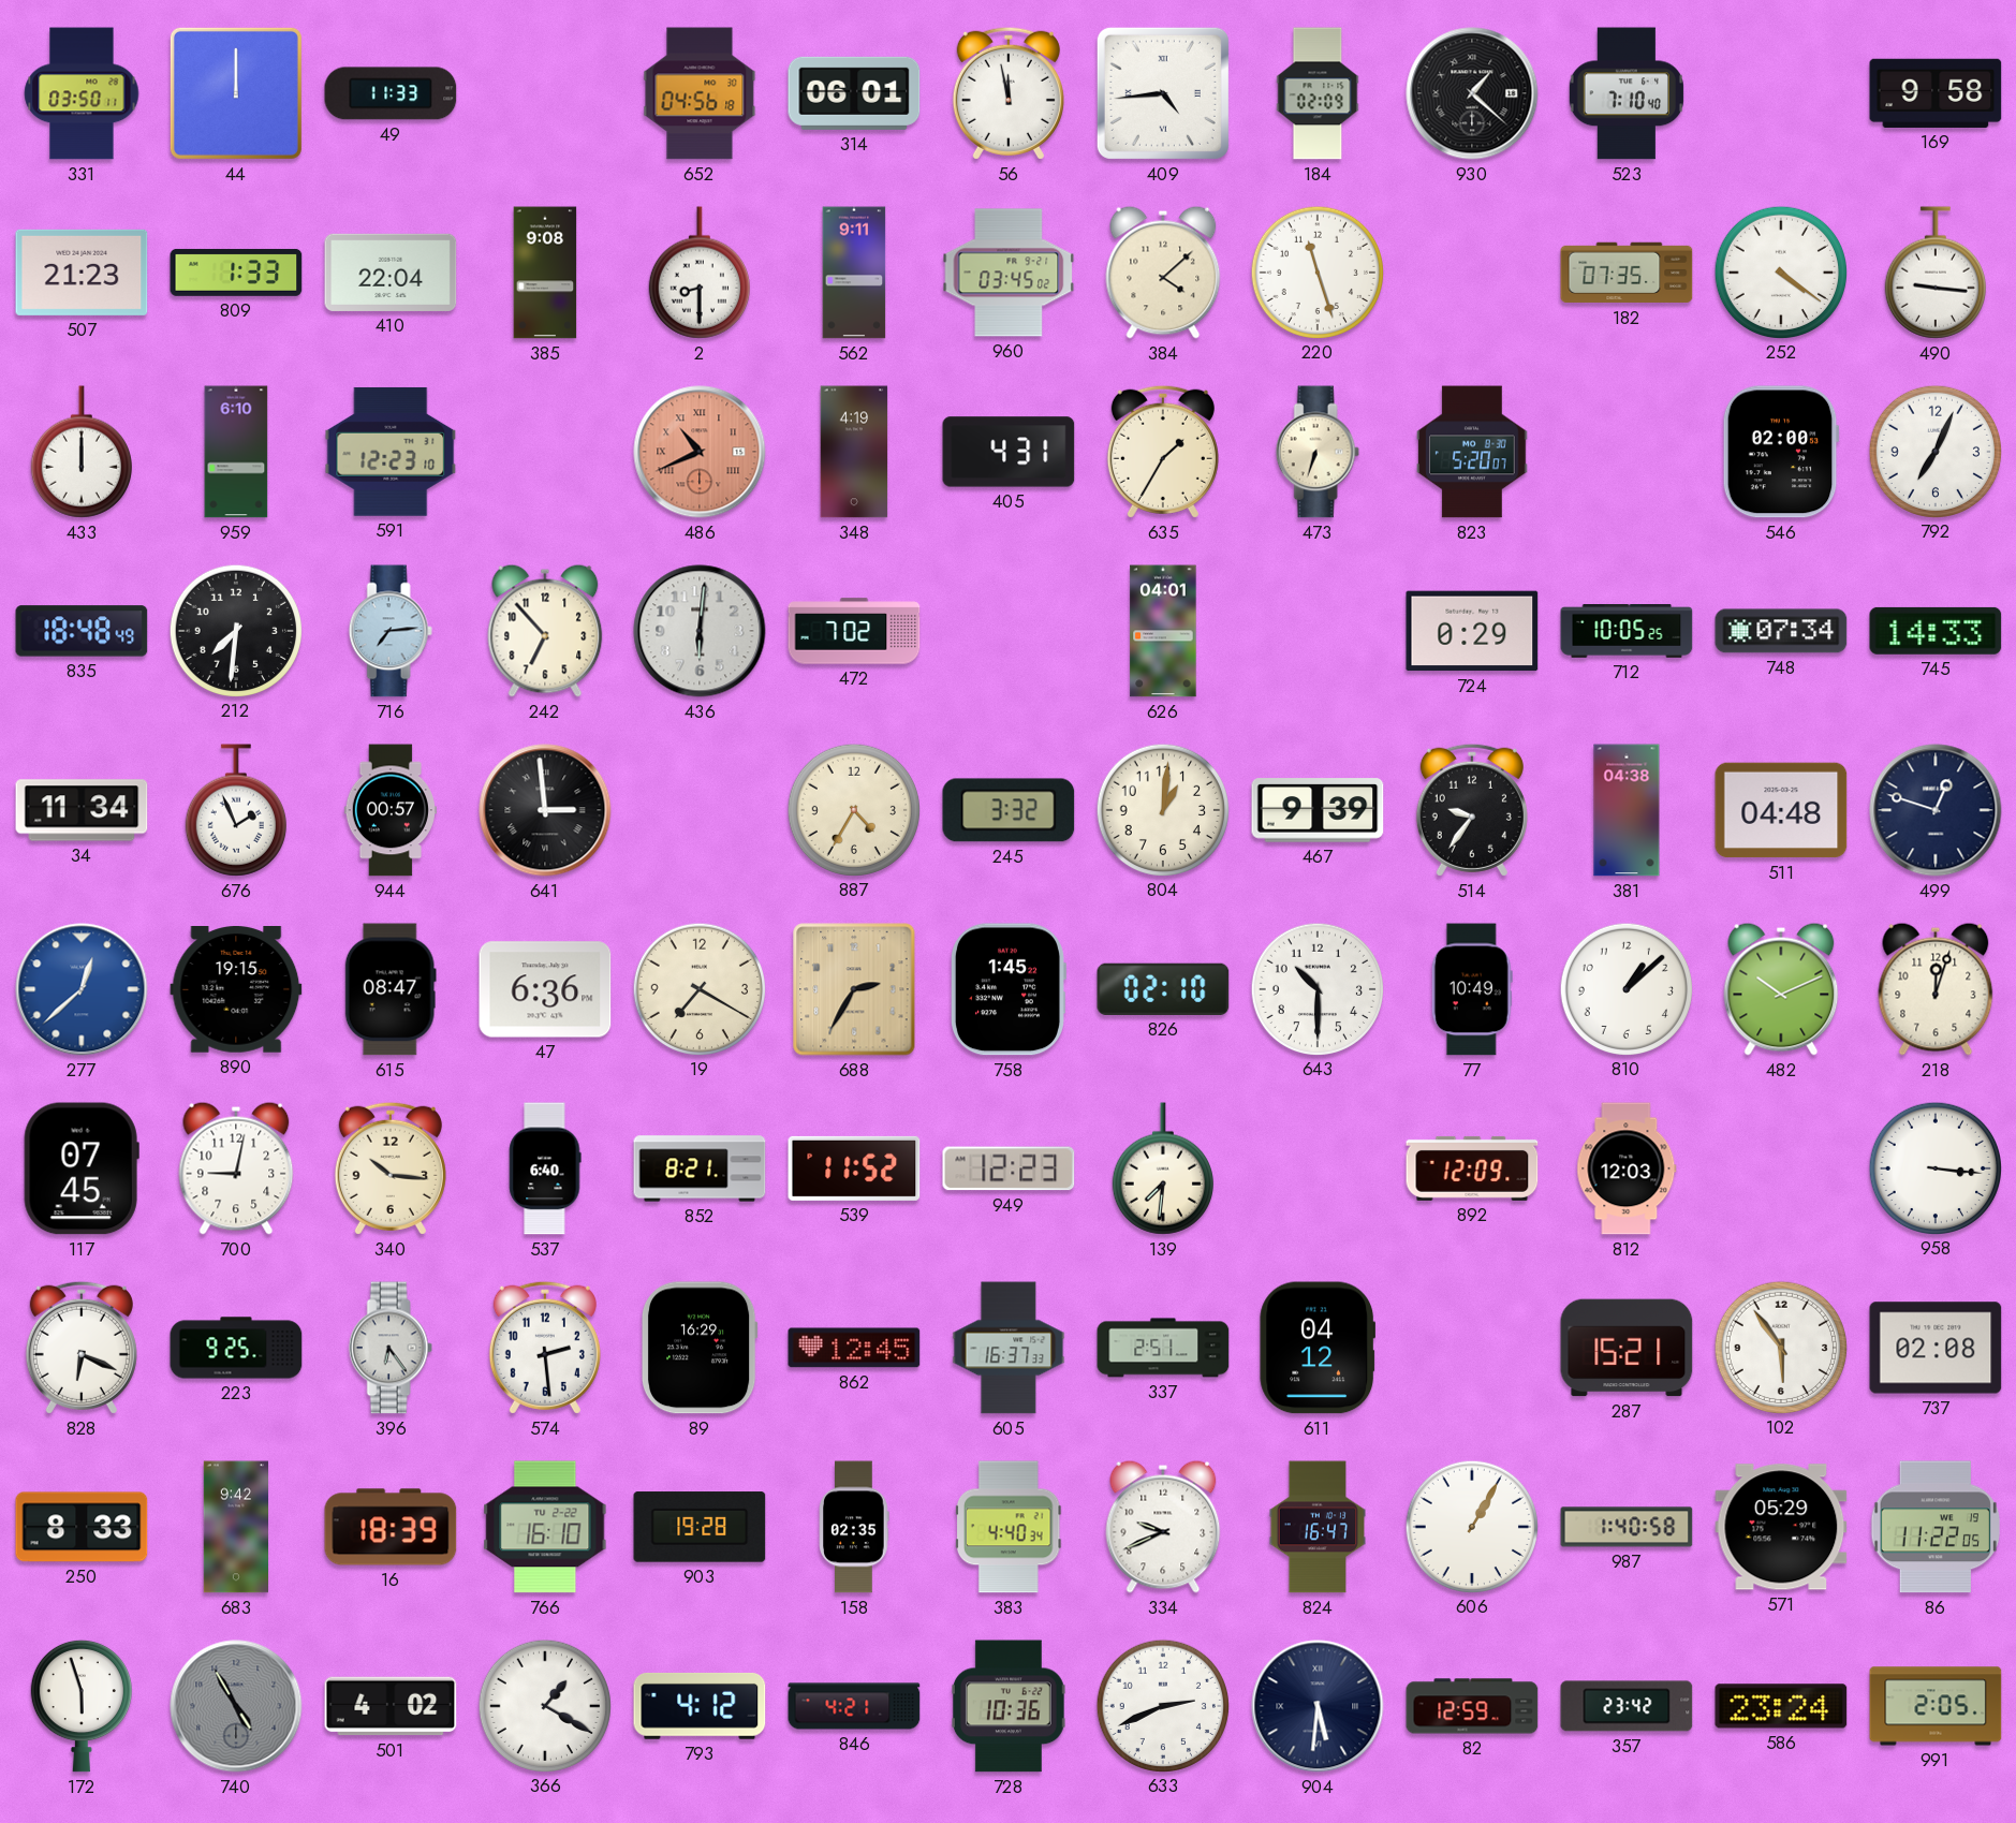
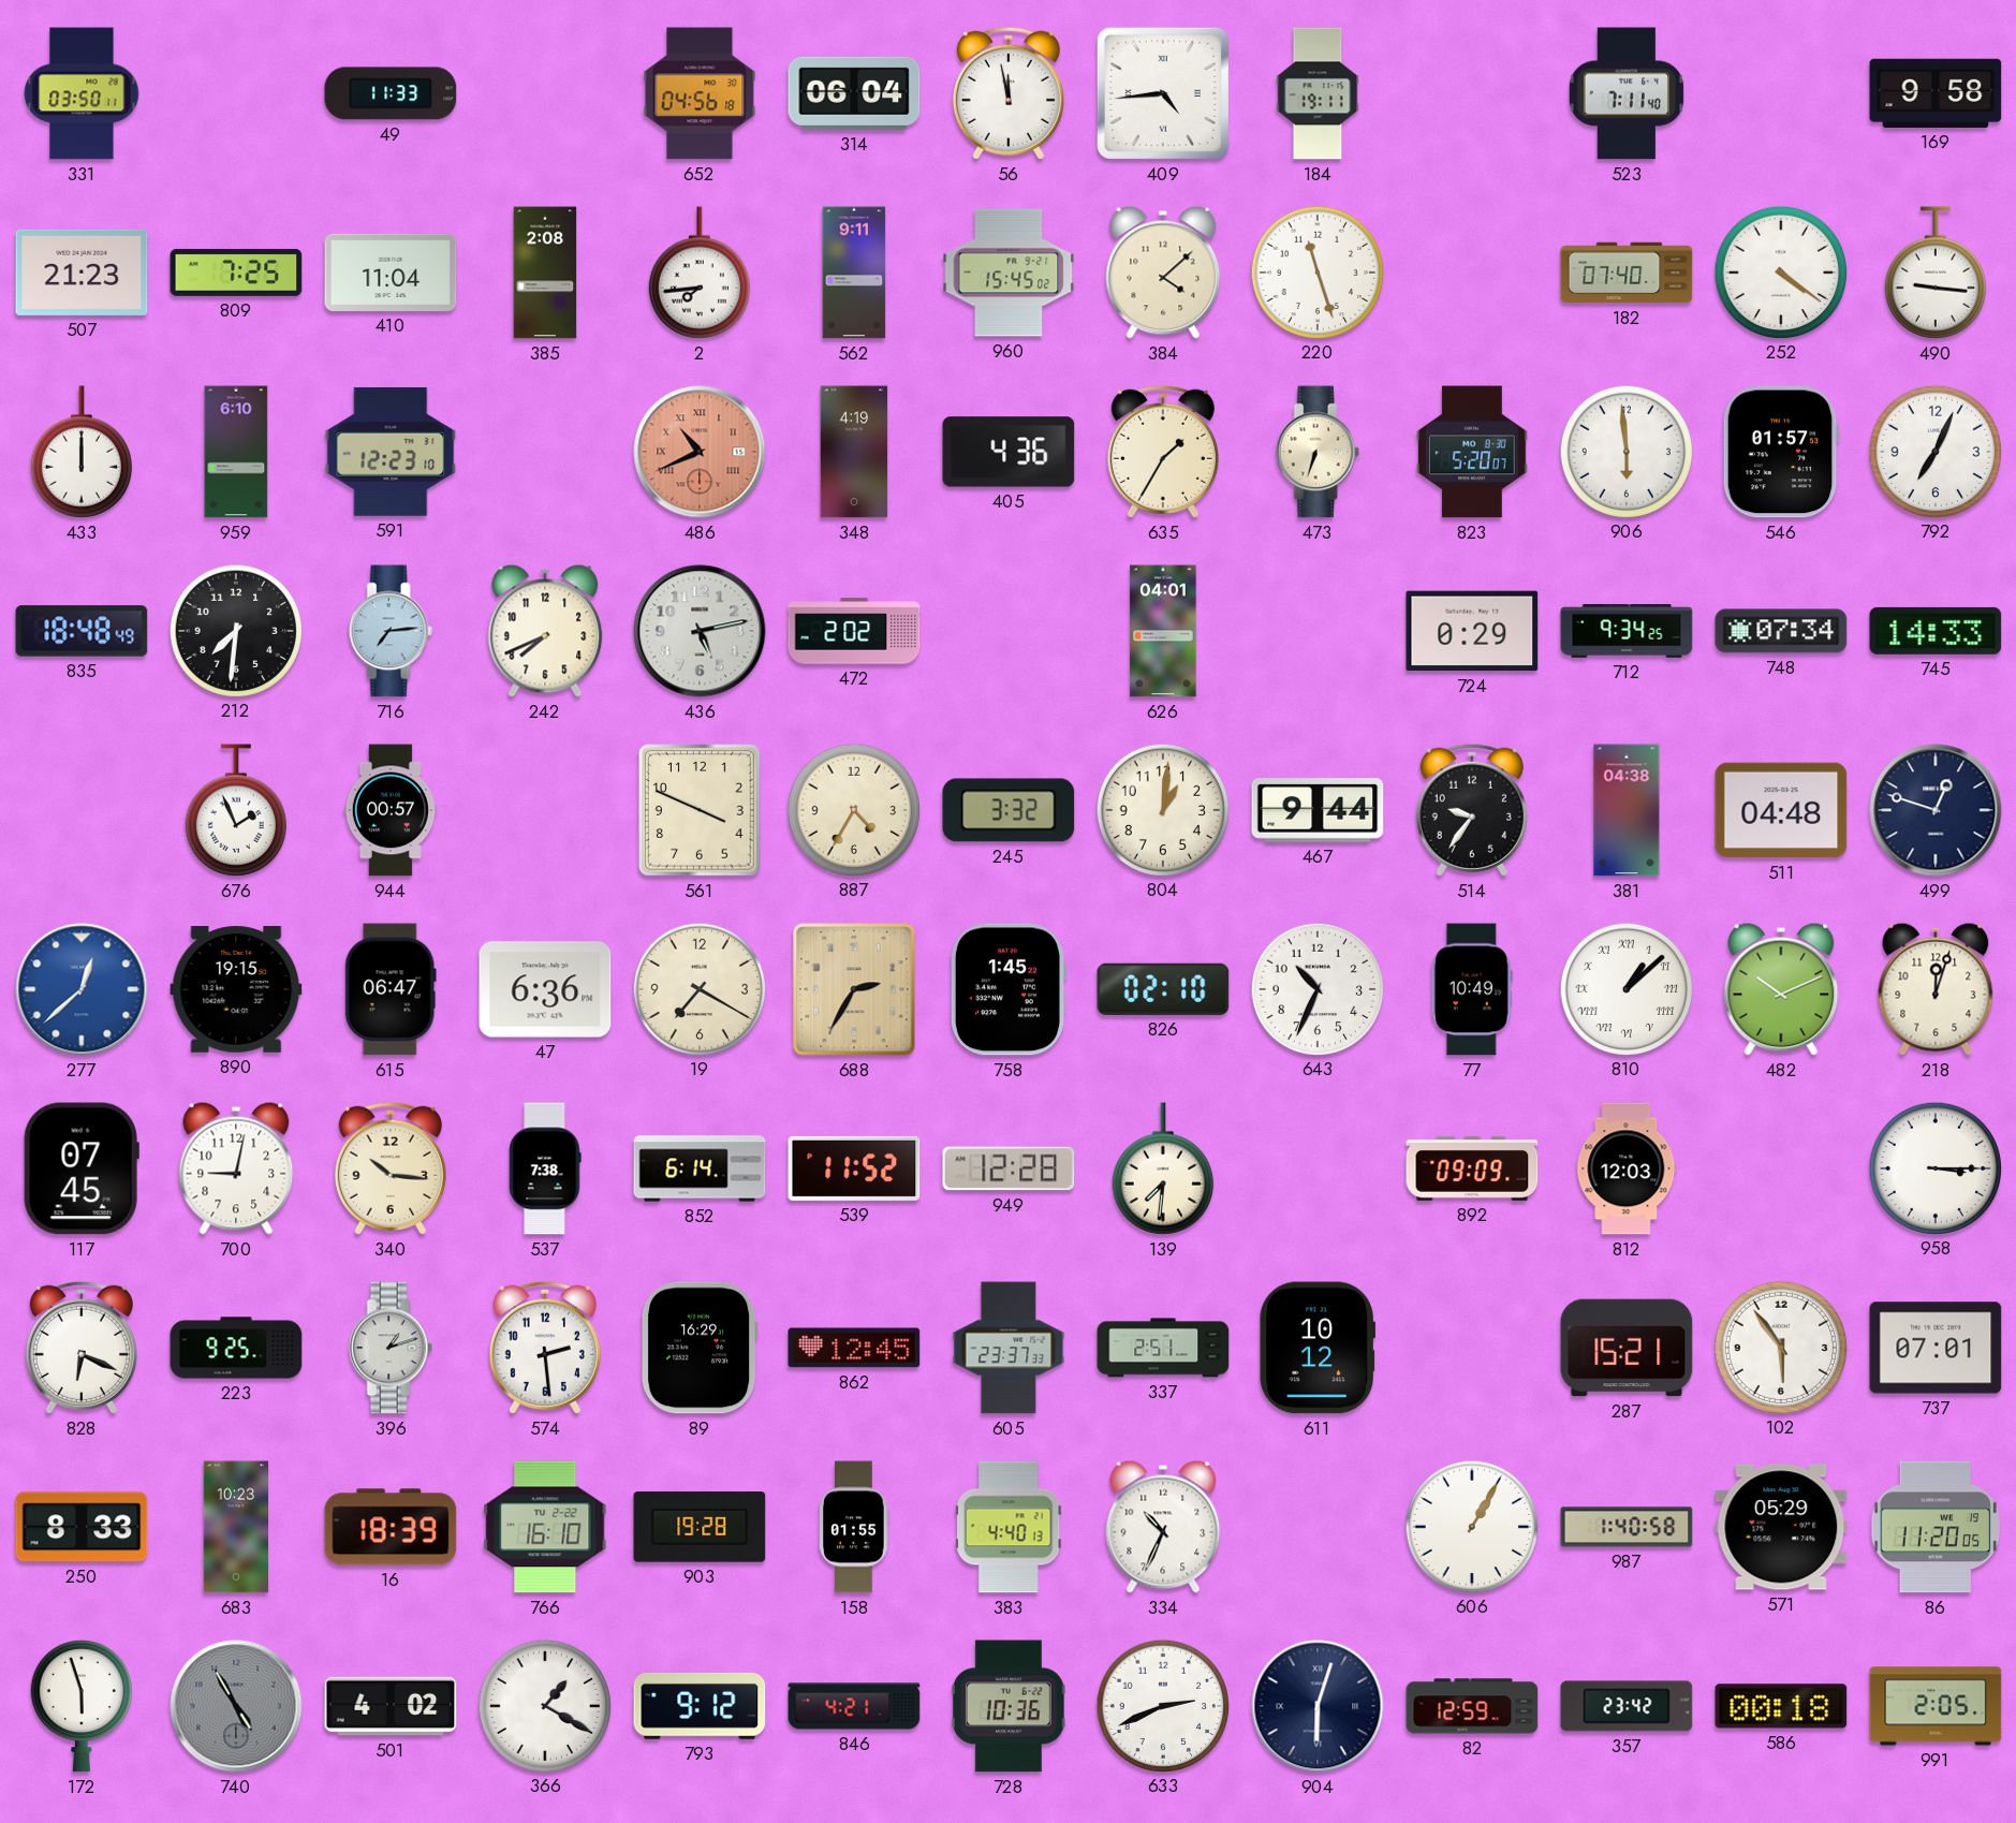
44: 12:00 -> none (236, 93)
314: 06:01 -> 06:04 (854, 93)
184: 02:09 -> 19:11 (1318, 93)
930: 1:22 -> none (1472, 93)
523: 7:10 -> 7:11 (1625, 93)
809: 1:33 -> 7:25 (236, 273)
410: 22:04 -> 11:04 (391, 273)
385: 9:08 -> 2:08 (545, 273)
2: 8:30 -> 7:44 (700, 273)
960: 03:45 -> 15:45 (1009, 273)
182: 07:35 -> 07:40 (1627, 273)
405: 4:31 -> 4:36 (1009, 452)
906: none -> 5:59 (1625, 451)
546: 02:00 -> 01:57 (1781, 452)
242: 6:53 -> 7:41 (545, 631)
436: 6:01 -> 5:13 (700, 631)
472: 7:02 -> 2:02 (854, 631)
712: 10:05 -> 9:34 (1627, 632)
34: 11:34 -> none (82, 810)
641: 2:59 -> none (545, 810)
561: none -> 3:49 (700, 810)
467: 9:39 -> 9:44 (1318, 810)
615: 08:47 -> 06:47 (391, 989)
643: 10:30 -> 10:34 (1316, 988)
810 numerals: Arabic -> Roman (1625, 988)
537: 6:40 -> 7:38 (545, 1168)
852: 8:21 -> 6:14 (700, 1168)
949: 12:23 -> 12:28 (1009, 1168)
892: 12:09 -> 09:09 (1472, 1168)
958: 3:16 -> 3:15 (1934, 1167)
396: 6:24 -> 1:12 (391, 1348)
605: 16:37 -> 23:37 (1009, 1348)
611: 04:12 -> 10:12 (1316, 1348)
737: 02:08 -> 07:01 (1936, 1348)
683: 9:42 -> 10:23 (236, 1527)
158: 02:35 -> 01:55 (854, 1527)
383: 4:40:34 -> 4:40:13 (1010, 1527)
334: 9:41 -> 10:34 (1163, 1527)
824: 16:47 -> none (1316, 1527)
86: 11:22 -> 11:20 (1936, 1527)
793: 4:12 -> 9:12 (700, 1706)
904: 5:31 -> 6:03 (1318, 1706)
586: 23:24 -> 00:18 (1781, 1706)
